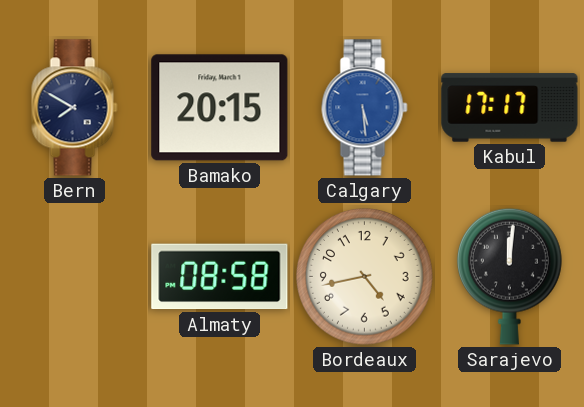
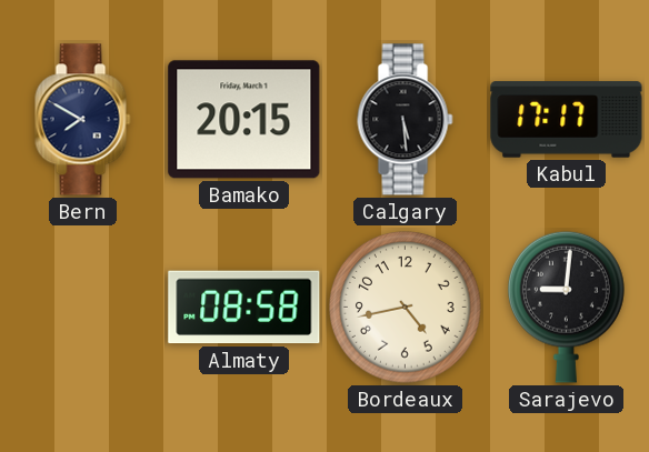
Calgary dial: blue -> black (406, 120)
Sarajevo: 12:01 -> 9:01 (566, 307)
